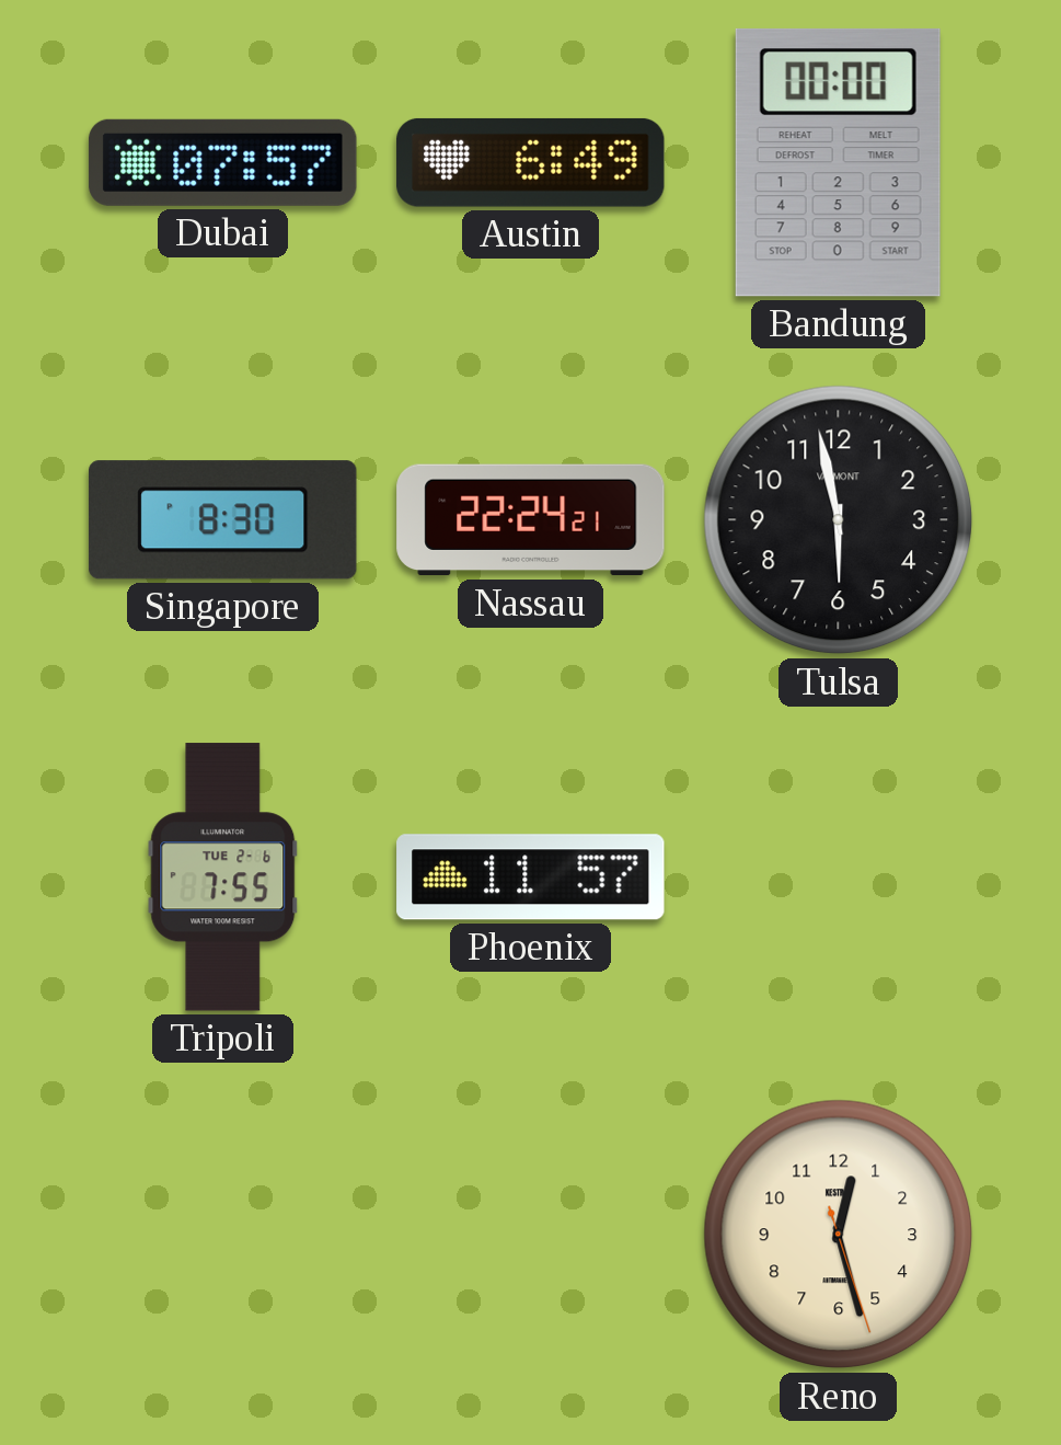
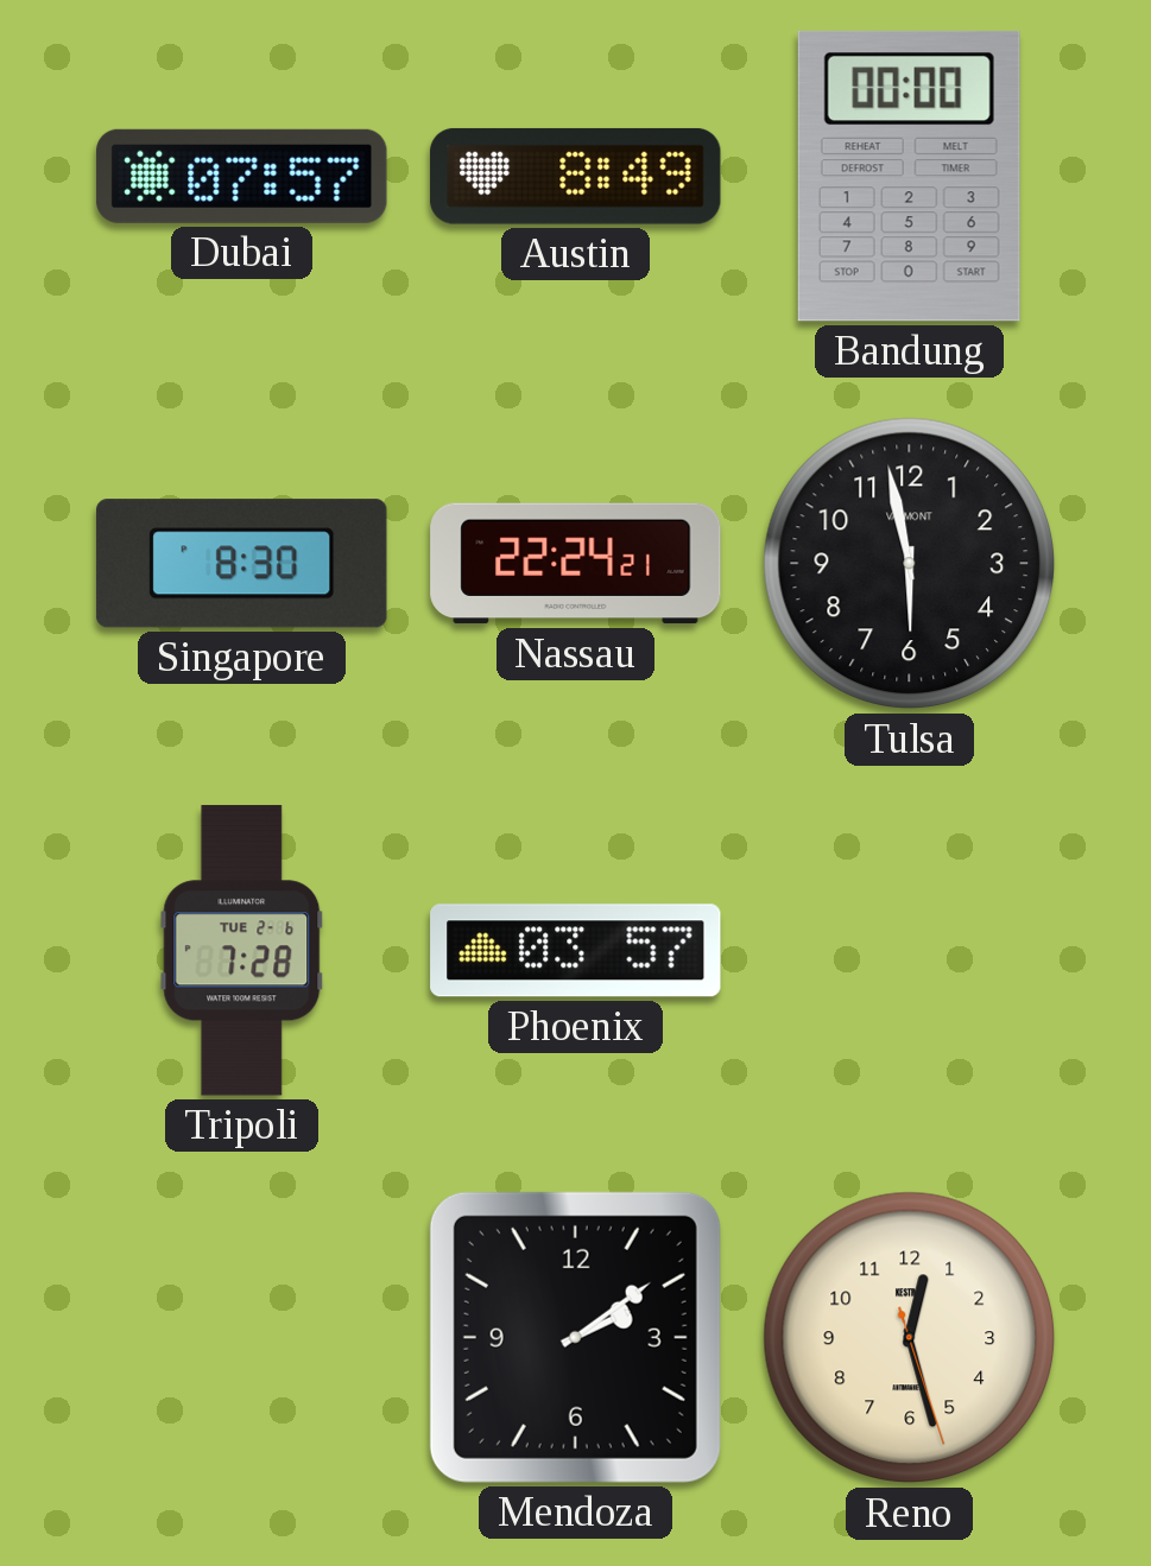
Austin: 6:49 -> 8:49 (576, 176)
Tripoli: 7:55 -> 7:28 (242, 951)
Phoenix: 11:57 -> 03:57 (576, 951)
Mendoza: none -> 2:09 (575, 1337)
